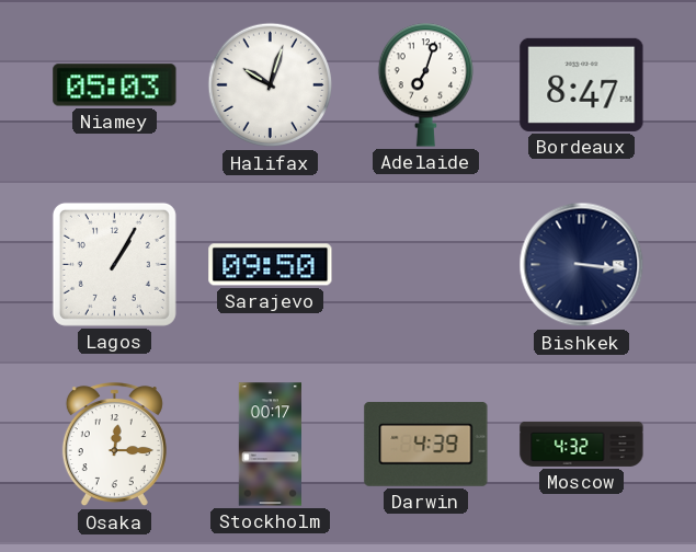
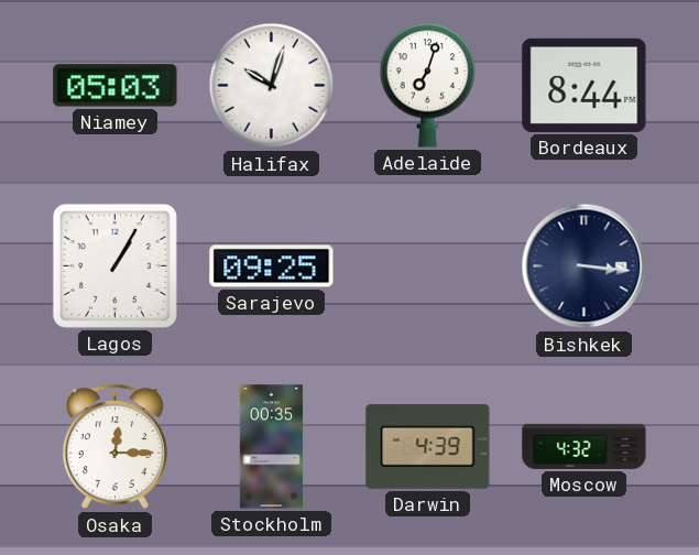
Bordeaux: 8:47 -> 8:44 (585, 85)
Sarajevo: 09:50 -> 09:25 (272, 266)
Stockholm: 00:17 -> 00:35 (271, 447)
